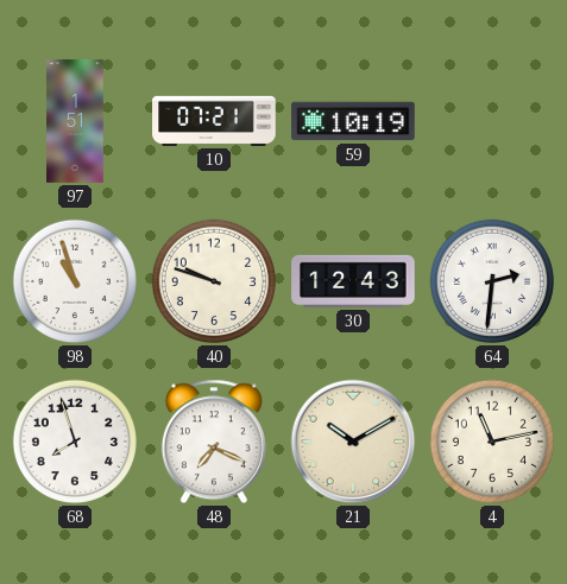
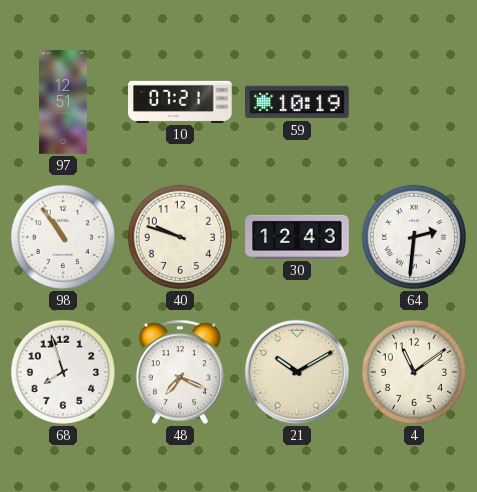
97: 1:51 -> 12:51 (63, 102)
98: 10:57 -> 10:54 (63, 237)
4: 11:13 -> 11:09 (414, 372)
